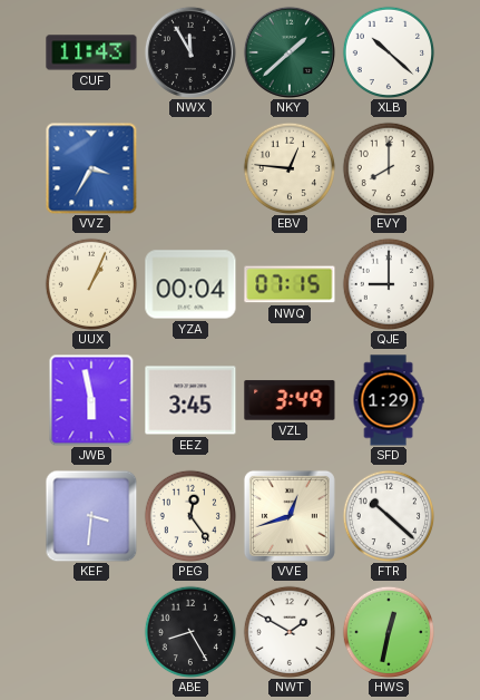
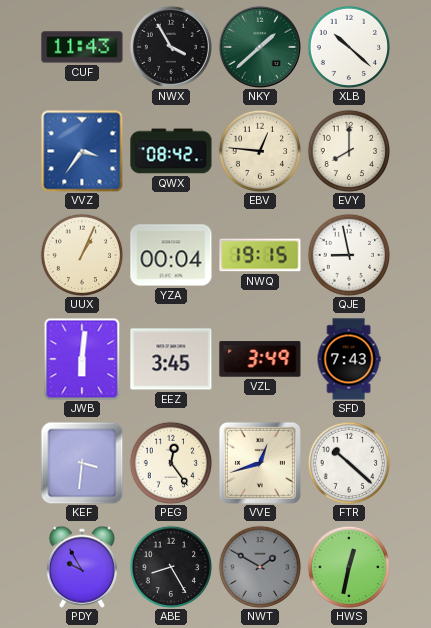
NWX: 11:55 -> 3:55 (171, 47)
VVZ: 3:35 -> 3:36 (82, 151)
QWX: none -> 08:42 (171, 151)
NWQ: 07:15 -> 19:15 (260, 255)
QJE: 9:00 -> 8:58 (349, 255)
JWB: 5:58 -> 6:01 (82, 359)
SFD: 1:29 -> 7:43 (349, 359)
PDY: none -> 9:55 (81, 567)
NWT dial: white -> grey (260, 567)
